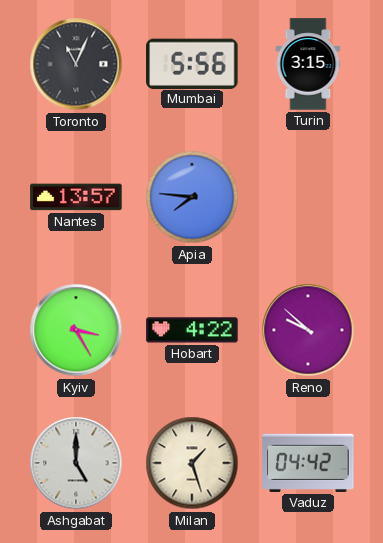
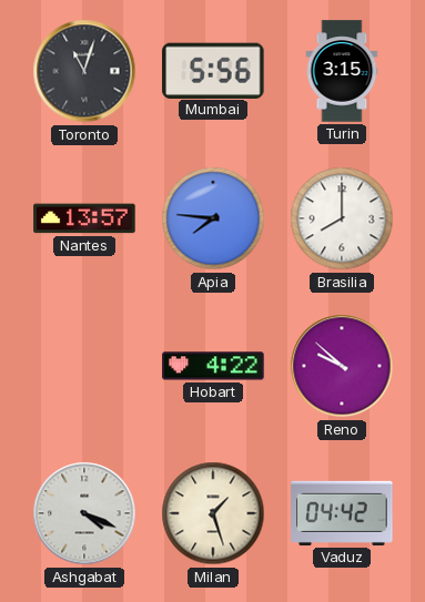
Toronto: 11:04 -> 11:03 (84, 71)
Brasilia: none -> 8:00 (342, 218)
Kyiv: 3:25 -> none (76, 330)
Ashgabat: 5:00 -> 4:19 (84, 513)
